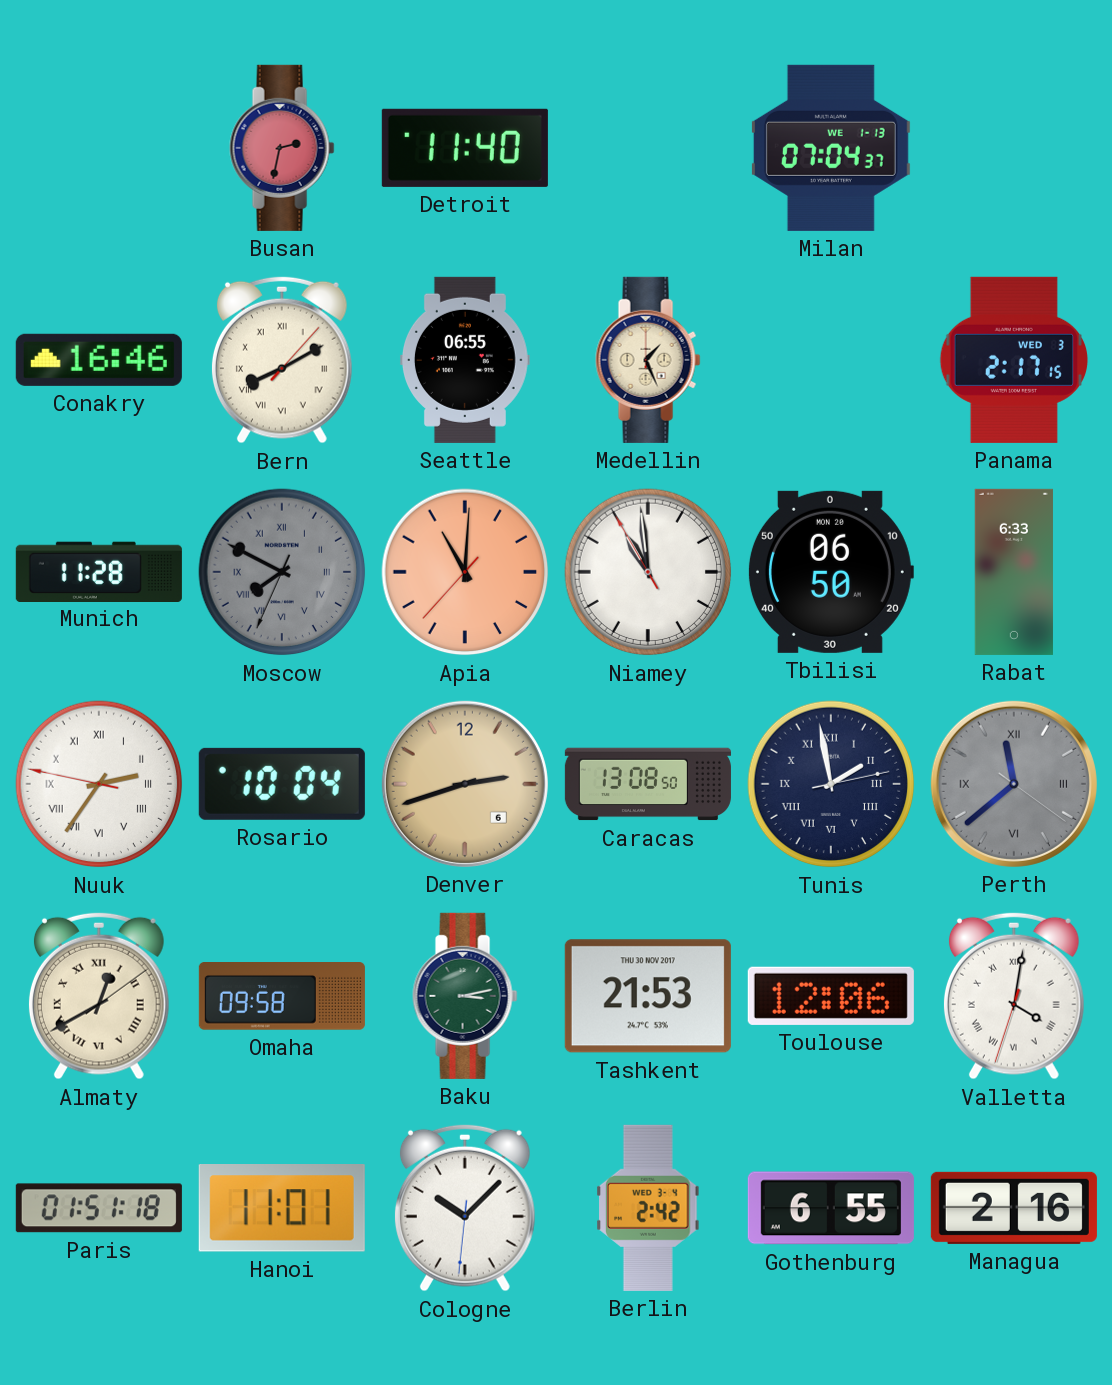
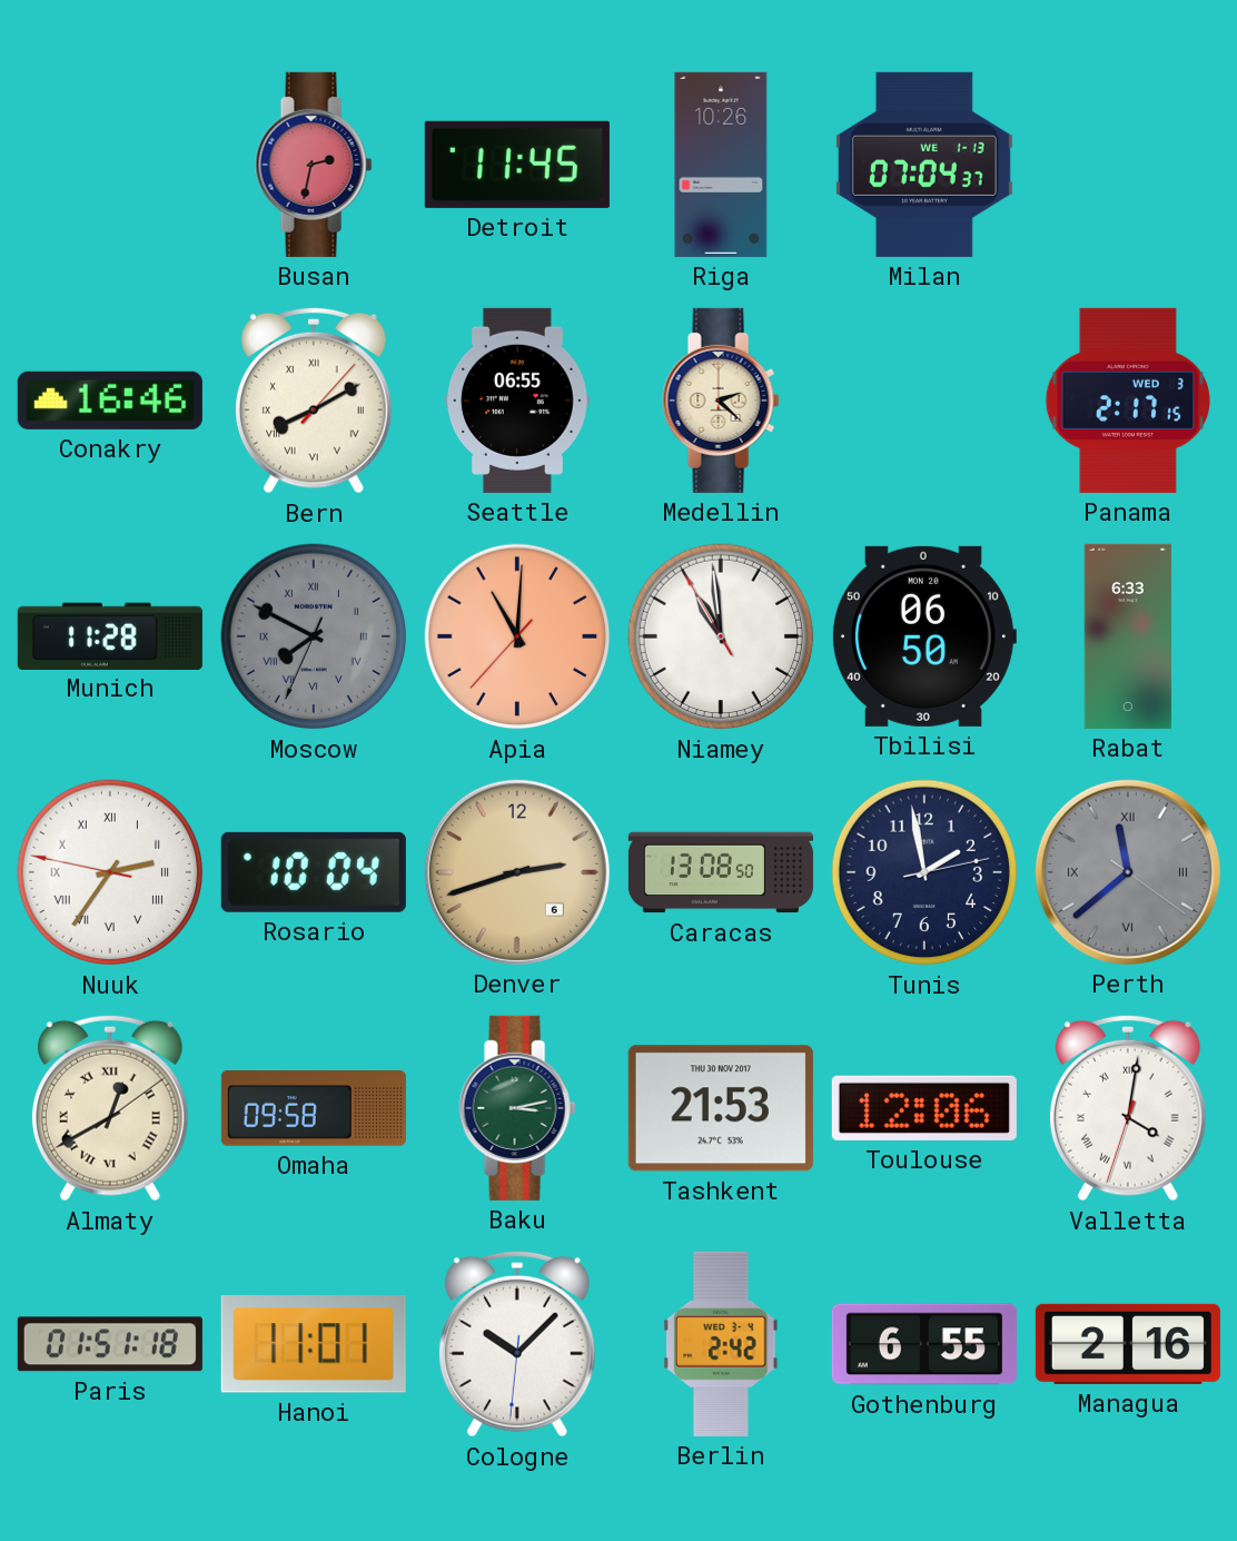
Detroit: 11:40 -> 11:45 (517, 165)
Riga: none -> 10:26 (721, 165)
Medellin: 1:26 -> 2:22 (721, 401)
Tunis numerals: Roman -> Arabic (924, 872)
